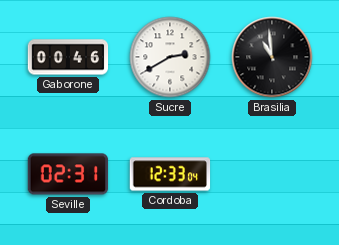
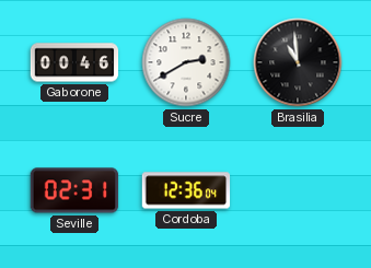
Cordoba: 12:33 -> 12:36 (186, 190)
